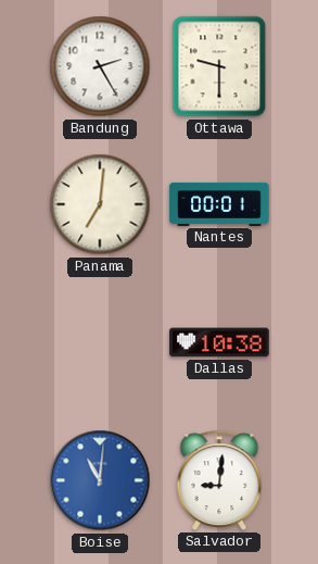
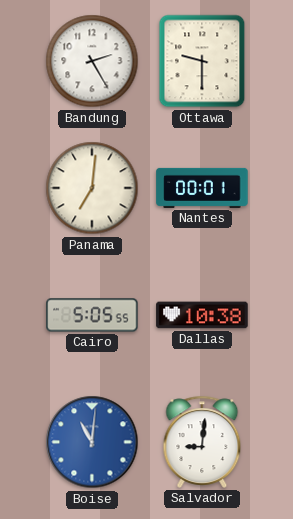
Cairo: none -> 5:05 (92, 315)
